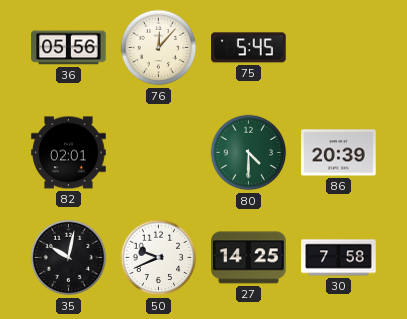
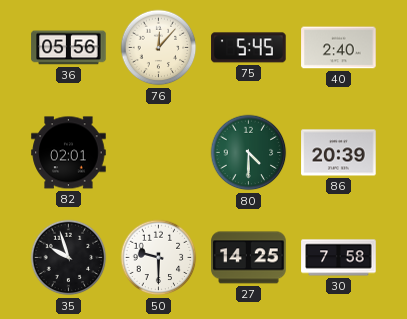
40: none -> 2:40 (339, 48)
35: 10:02 -> 9:57 (69, 258)
50: 9:41 -> 9:30 (159, 258)
